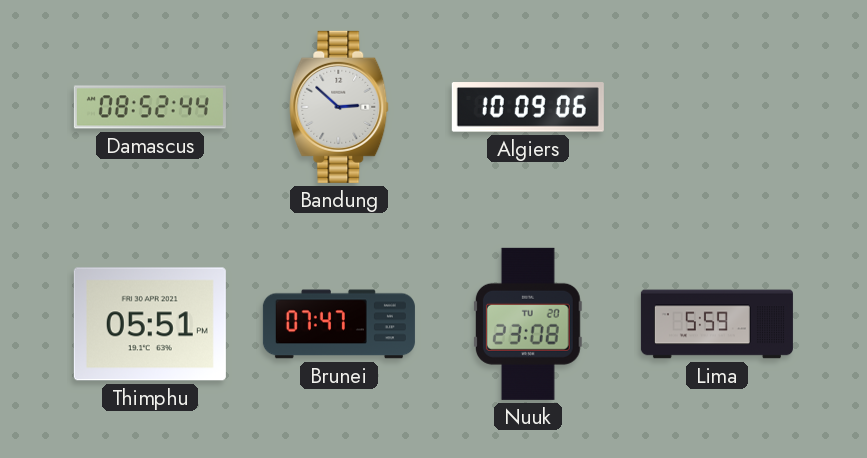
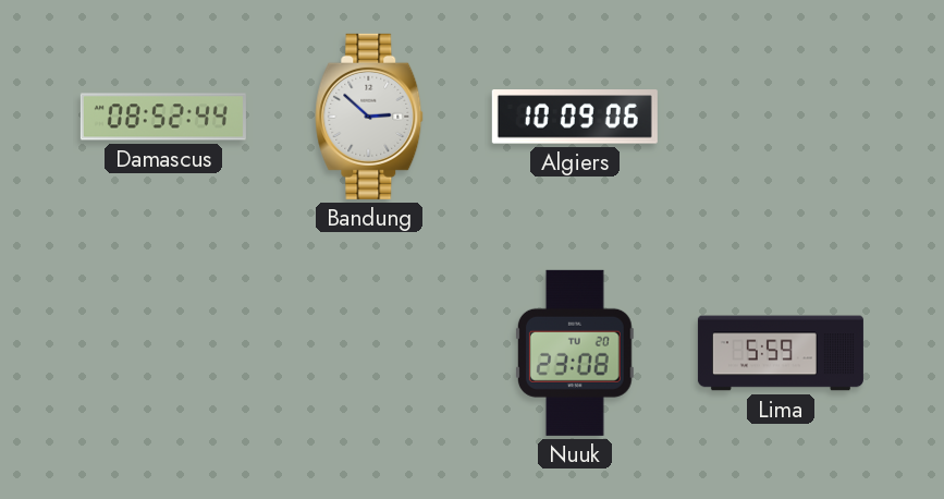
Thimphu: 05:51 -> none (150, 324)
Brunei: 07:47 -> none (339, 324)
